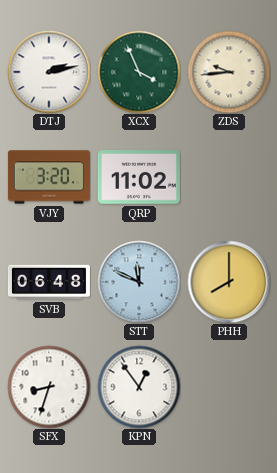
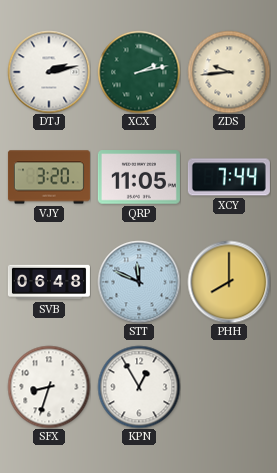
XCX: 3:56 -> 2:13 (139, 72)
QRP: 11:02 -> 11:05 (139, 177)
XCY: none -> 7:44 (229, 177)
KPN: 12:54 -> 12:55 (139, 387)
